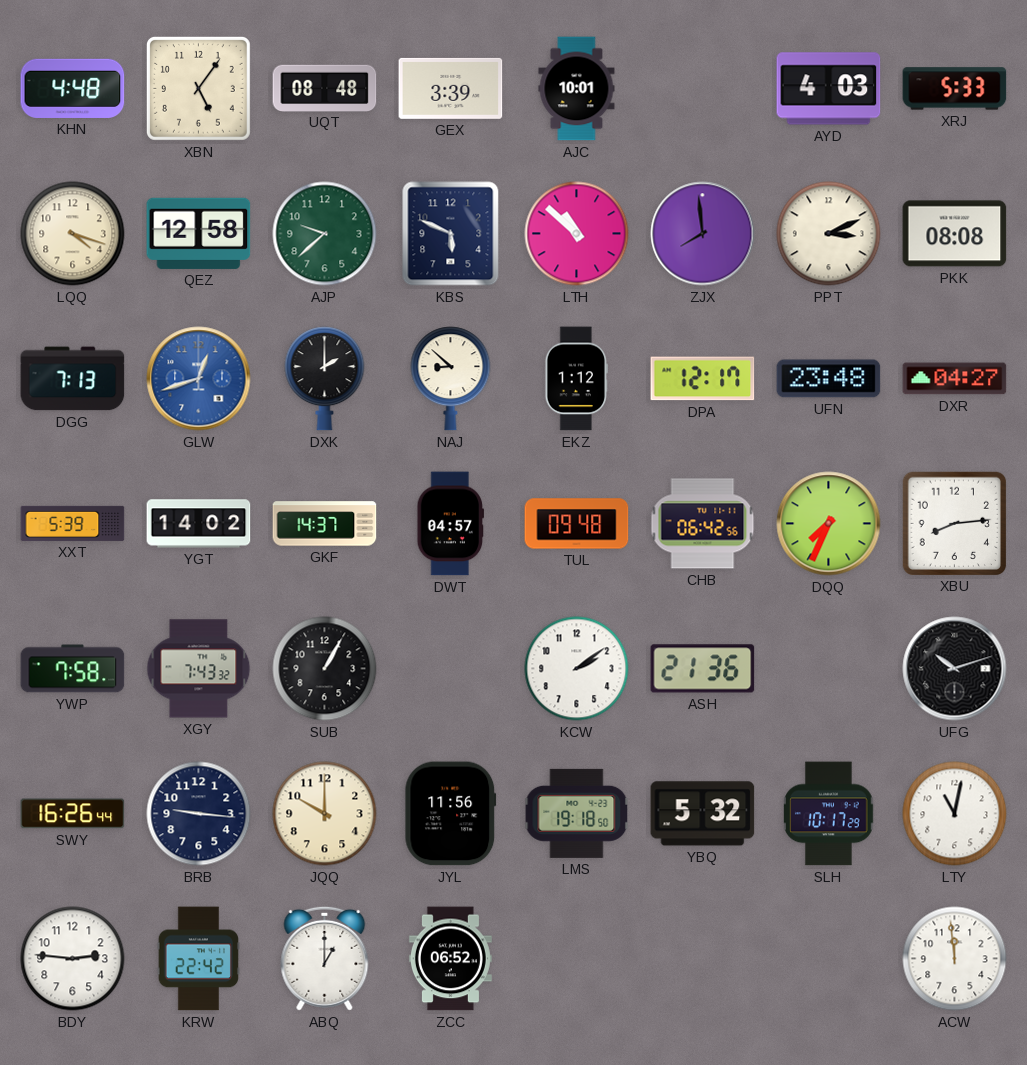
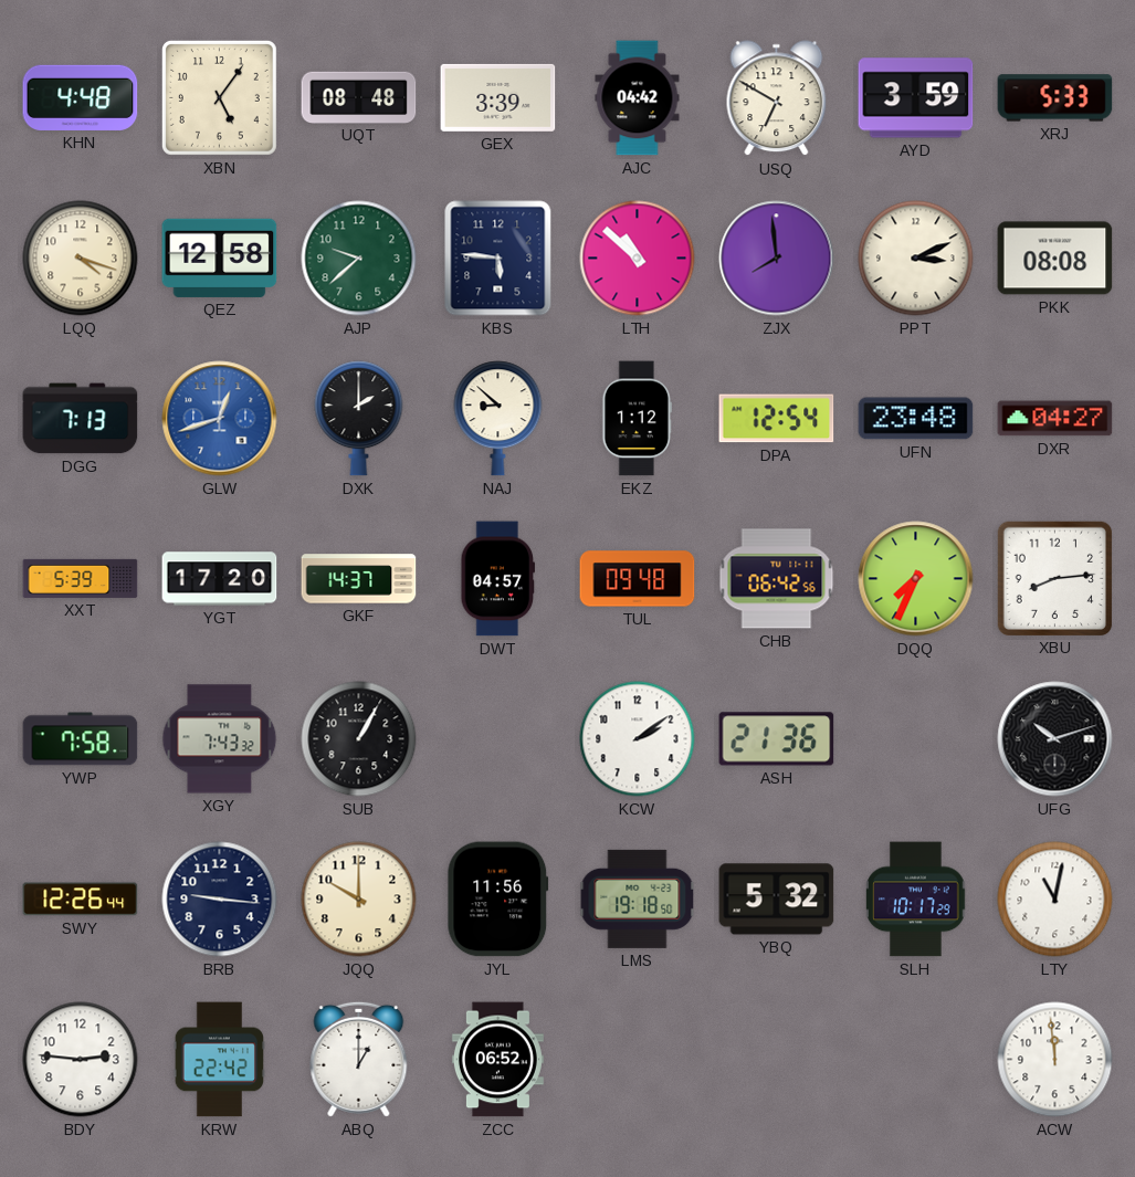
AJC: 10:01 -> 04:42 (638, 98)
USQ: none -> 6:50 (777, 98)
AYD: 4:03 -> 3:59 (916, 98)
KBS: 5:49 -> 5:46 (498, 259)
DPA: 12:17 -> 12:54 (777, 419)
YGT: 14:02 -> 17:20 (220, 579)
SWY: 16:26 -> 12:26 (81, 900)
